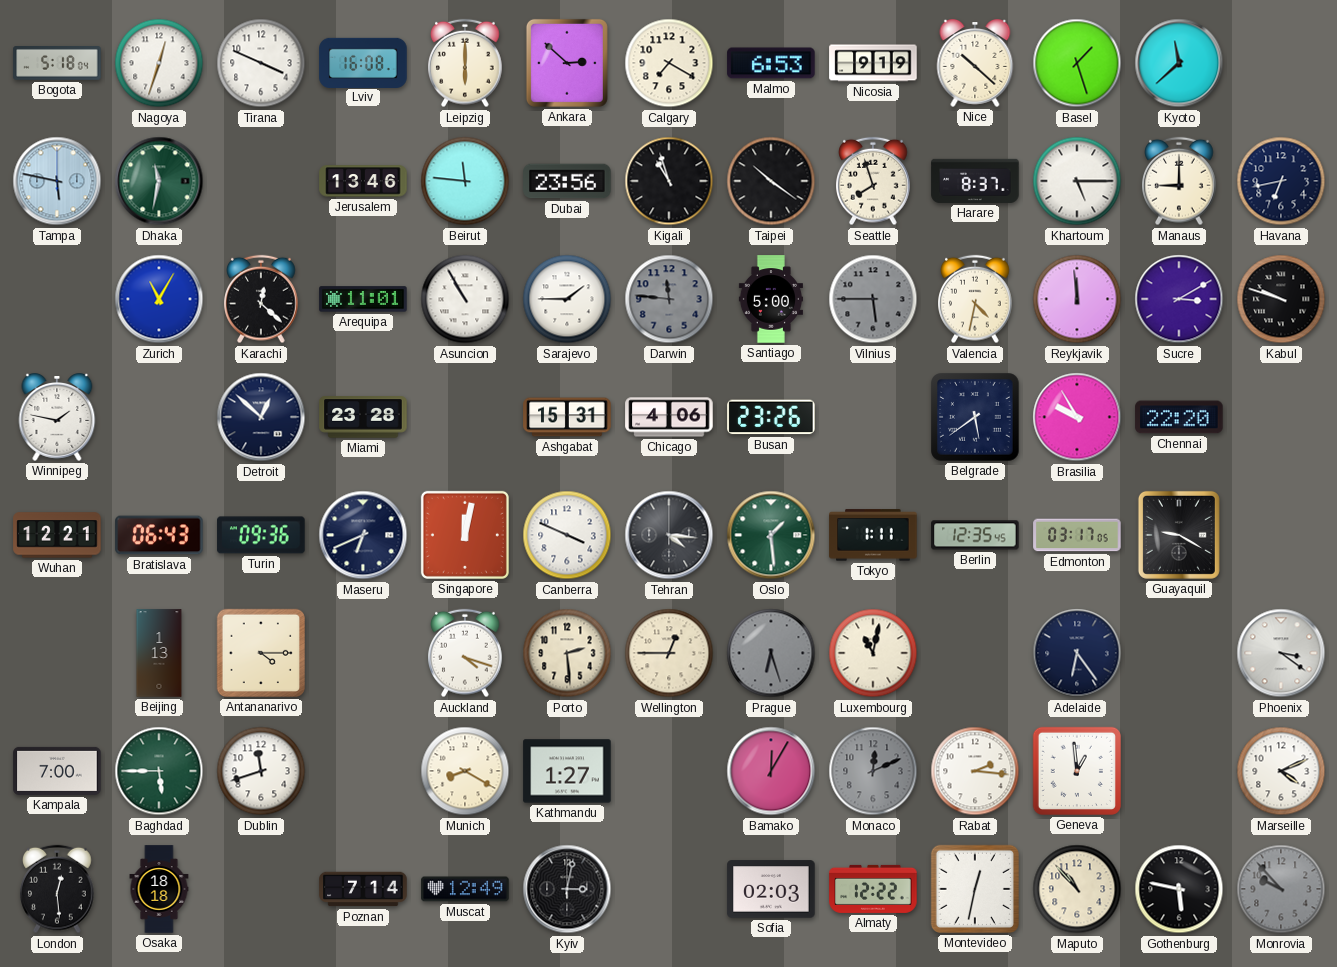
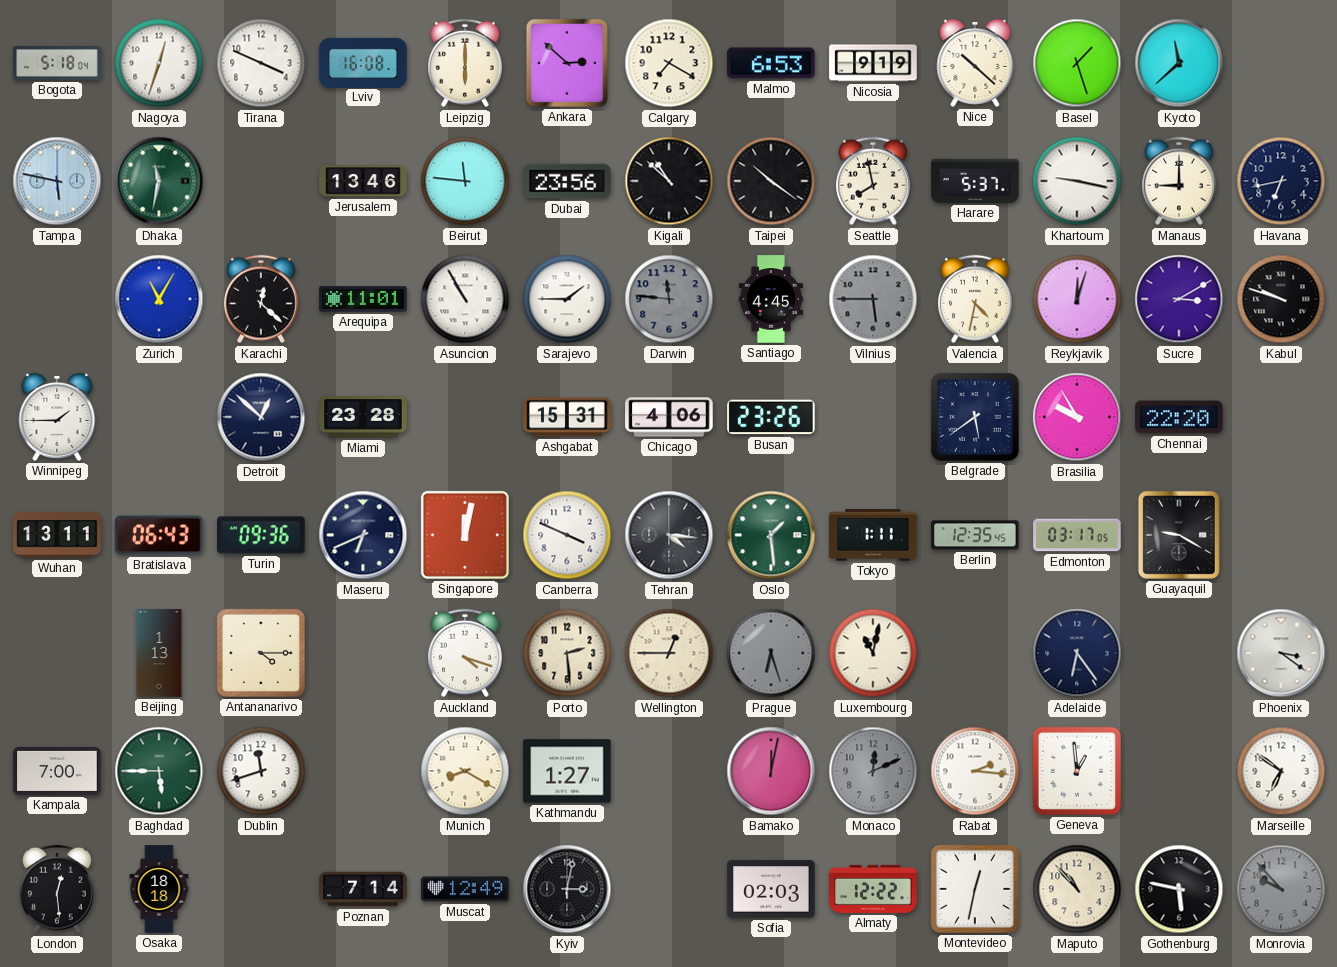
Kigali: 10:57 -> 10:52 (669, 181)
Seattle: 7:57 -> 7:58 (873, 181)
Harare: 8:37 -> 5:37 (975, 181)
Khartoum: 5:15 -> 9:17 (1077, 181)
Santiago: 5:00 -> 4:45 (771, 299)
Reykjavik: 11:59 -> 12:03 (1077, 299)
Winnipeg: 1:47 -> 1:45 (57, 418)
Wuhan: 12:21 -> 13:11 (57, 535)
Bamako: 12:05 -> 12:02 (771, 771)
Marseille: 4:11 -> 6:51 (1281, 771)
